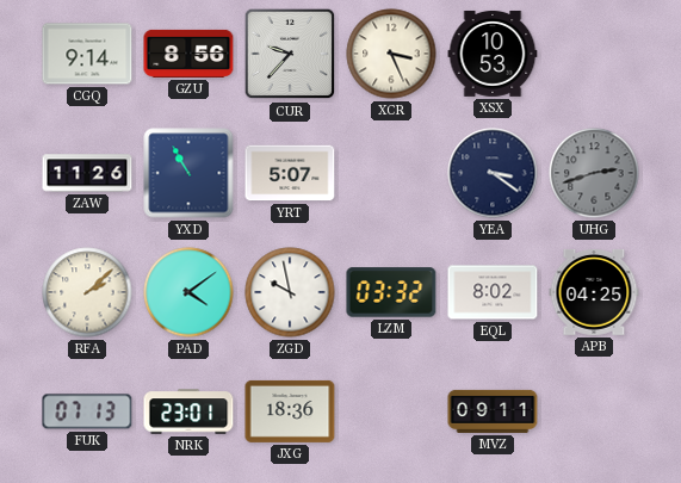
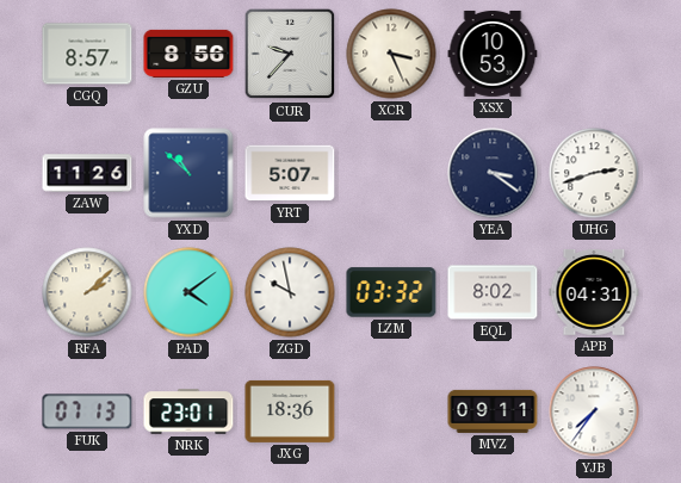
CGQ: 9:14 -> 8:57 (87, 54)
YXD: 10:55 -> 10:52 (188, 173)
UHG dial: grey -> white (594, 173)
APB: 04:25 -> 04:31 (594, 292)
YJB: none -> 7:36 (594, 411)
